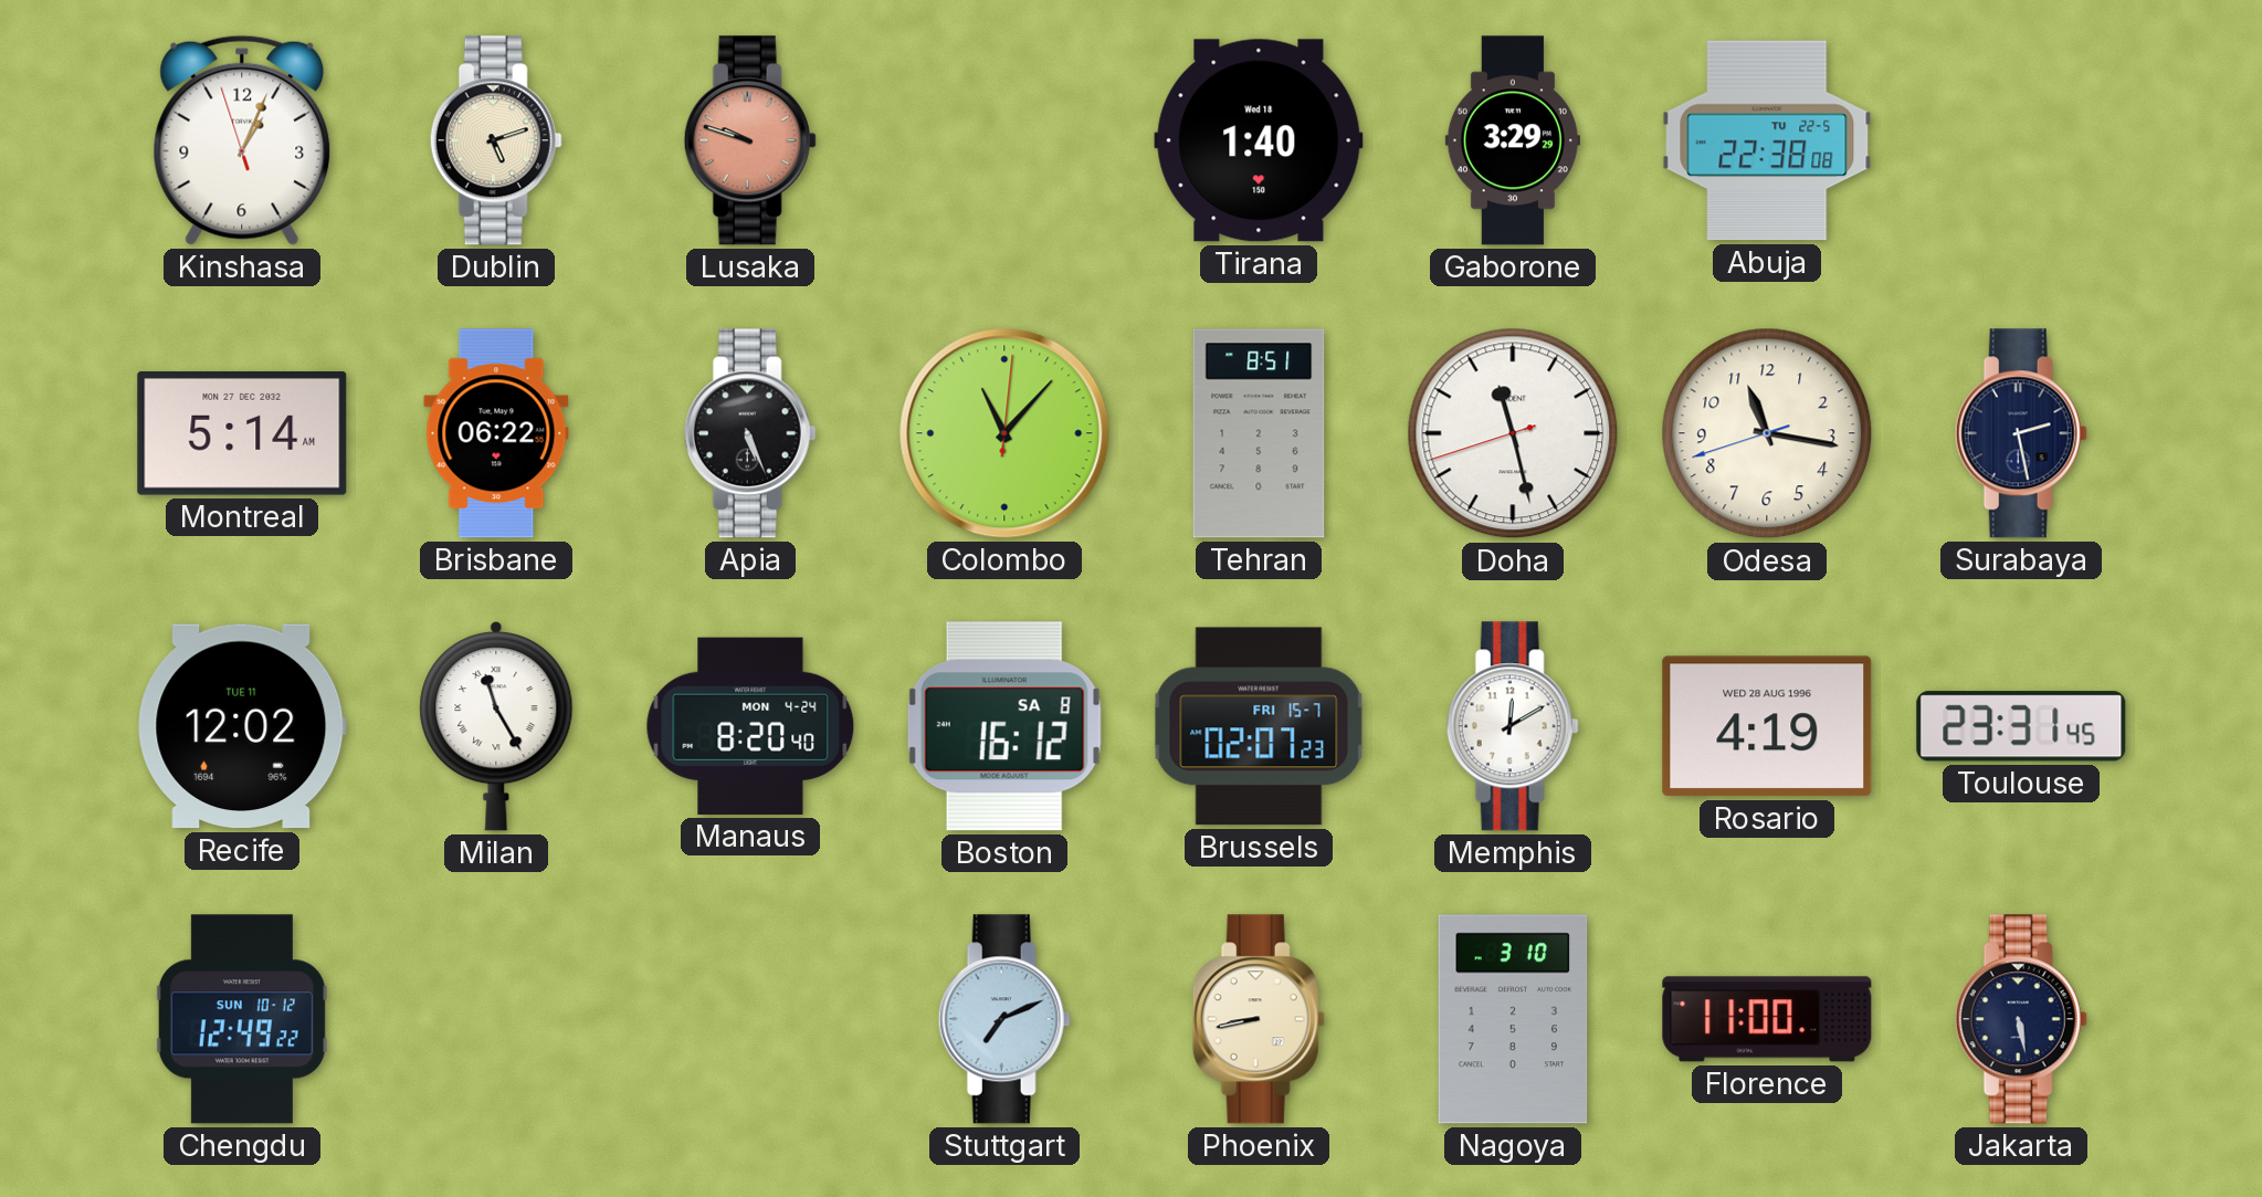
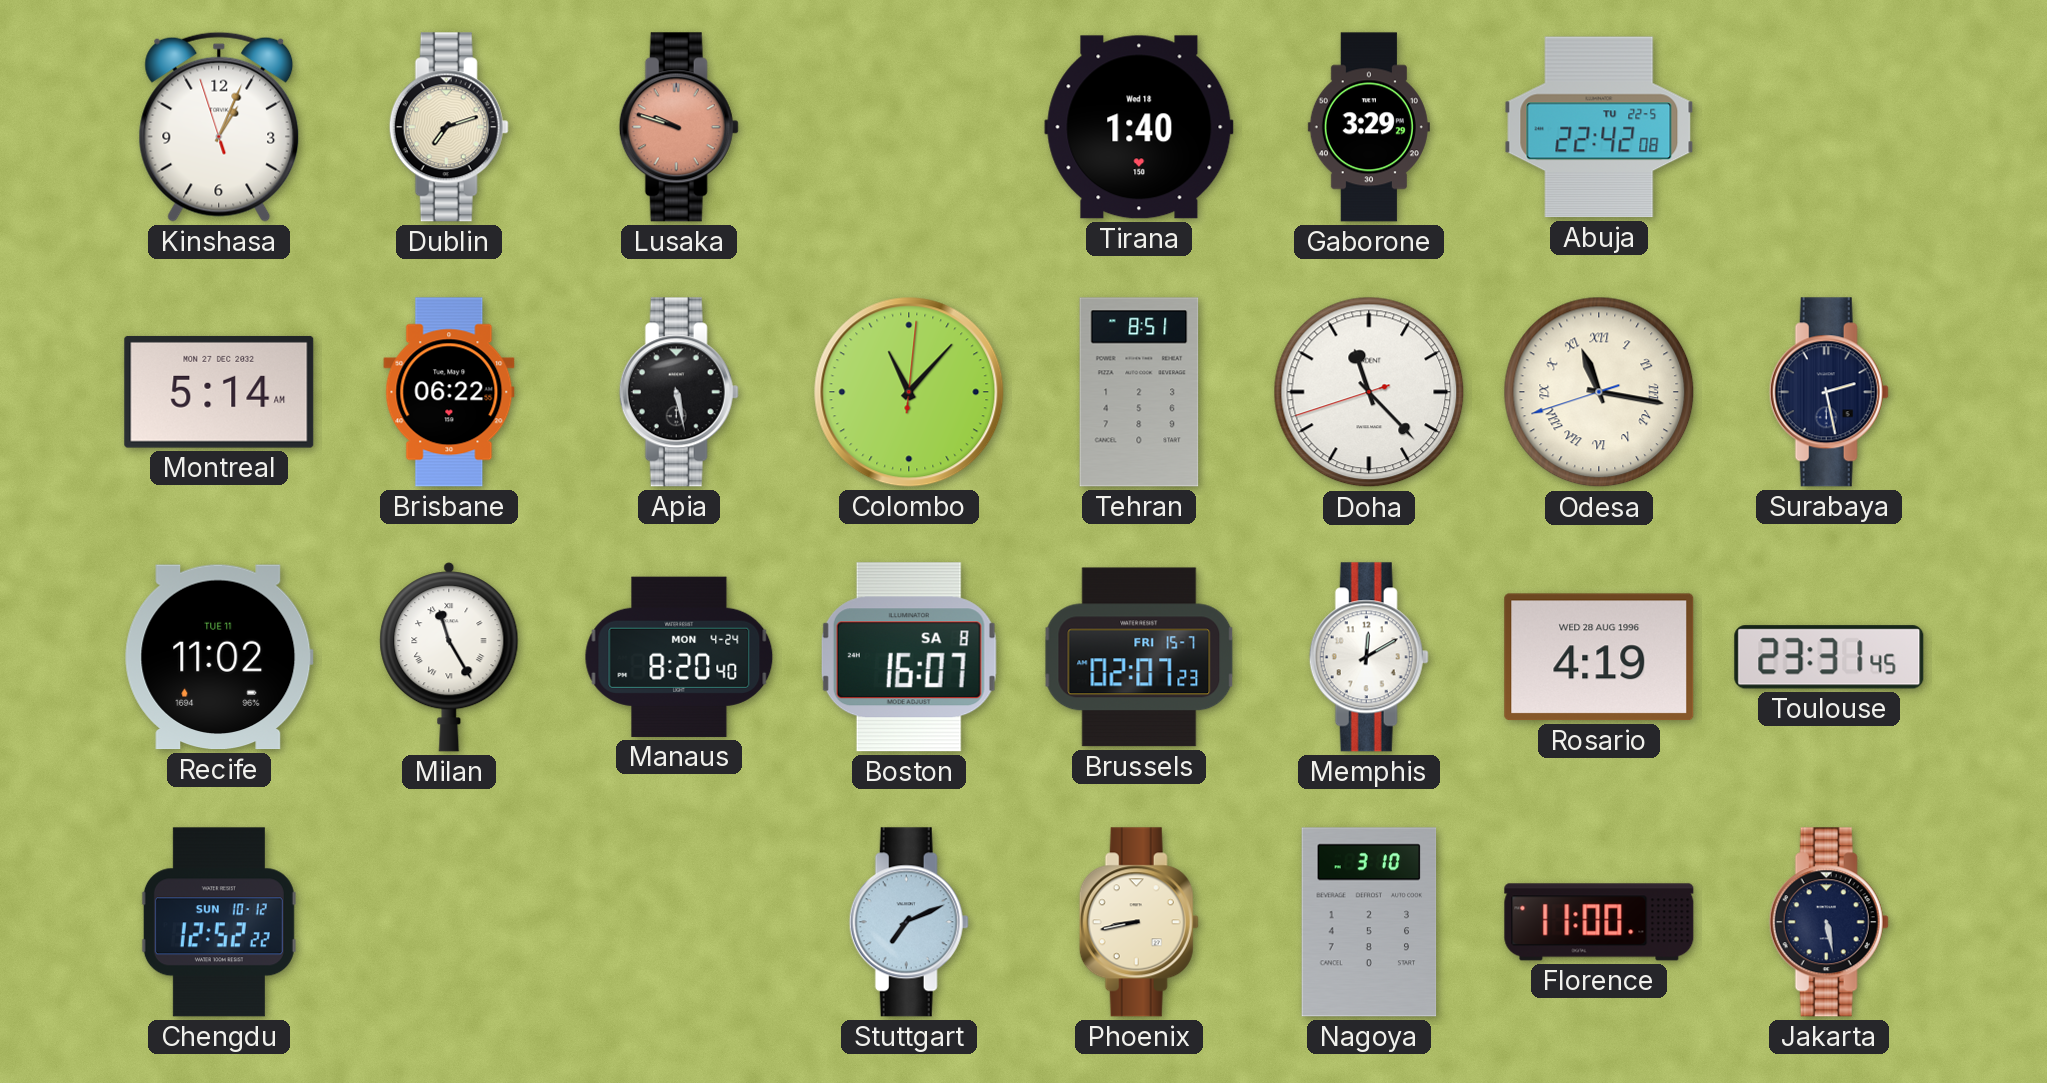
Dublin: 5:12 -> 7:12 (449, 127)
Abuja: 22:38 -> 22:42 (1599, 127)
Apia: 5:26 -> 5:28 (679, 392)
Doha: 11:27 -> 11:22 (1369, 392)
Odesa numerals: Arabic -> Roman (1599, 392)
Recife: 12:02 -> 11:02 (219, 657)
Boston: 16:12 -> 16:07 (909, 657)
Chengdu: 12:49 -> 12:52 (219, 922)
